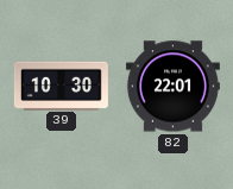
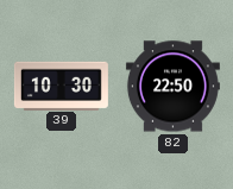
82: 22:01 -> 22:50 (172, 87)
